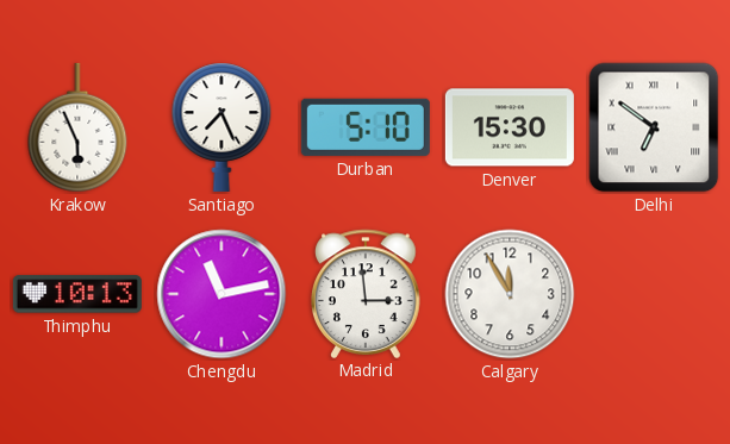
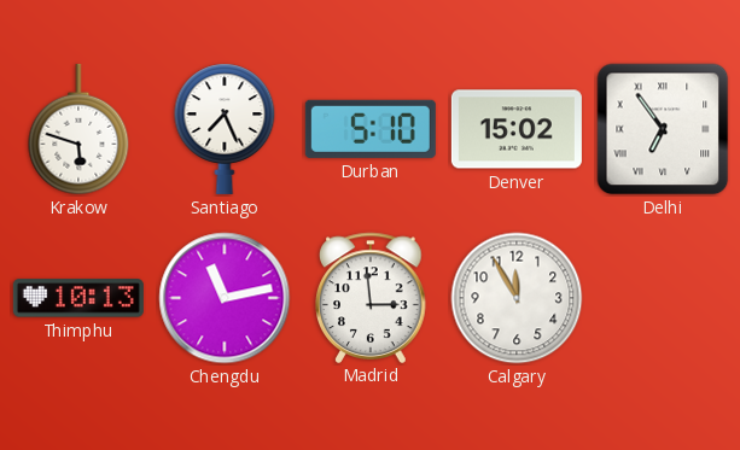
Krakow: 5:56 -> 5:48 (78, 129)
Denver: 15:30 -> 15:02 (517, 129)
Delhi: 6:51 -> 6:54 (663, 129)
